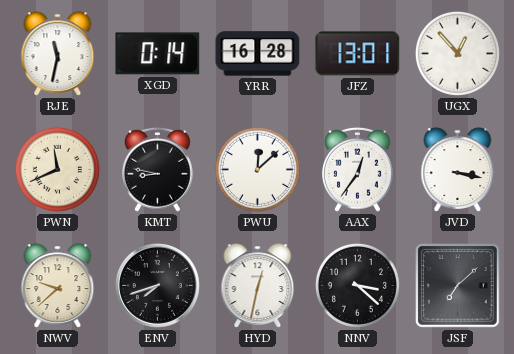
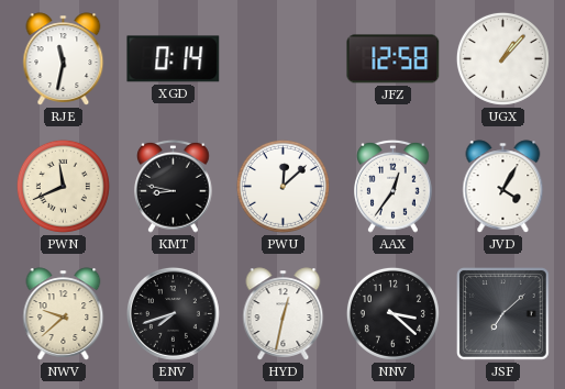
YRR: 16:28 -> none (258, 54)
JFZ: 13:01 -> 12:58 (394, 59)
UGX: 12:53 -> 1:07 (502, 58)
JVD: 3:17 -> 4:05 (503, 187)
